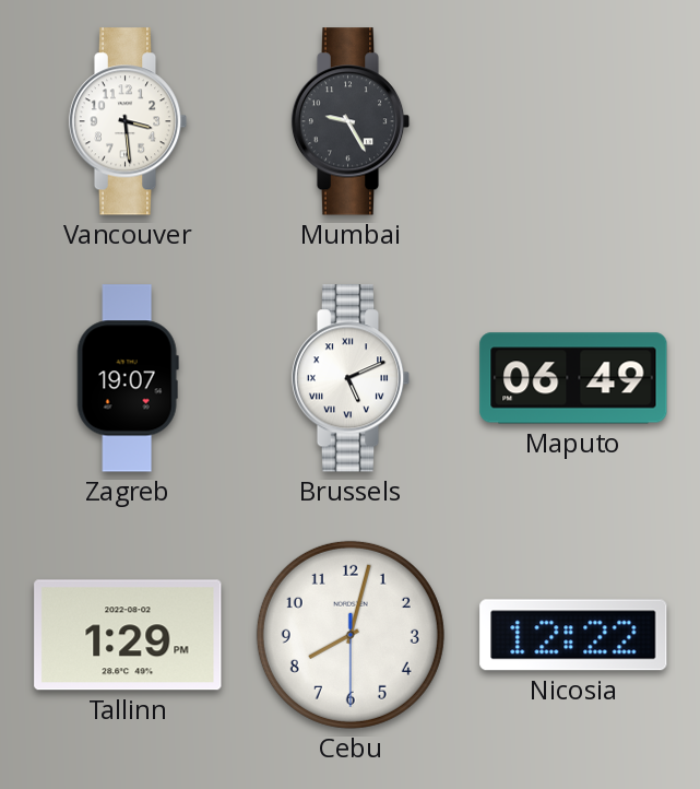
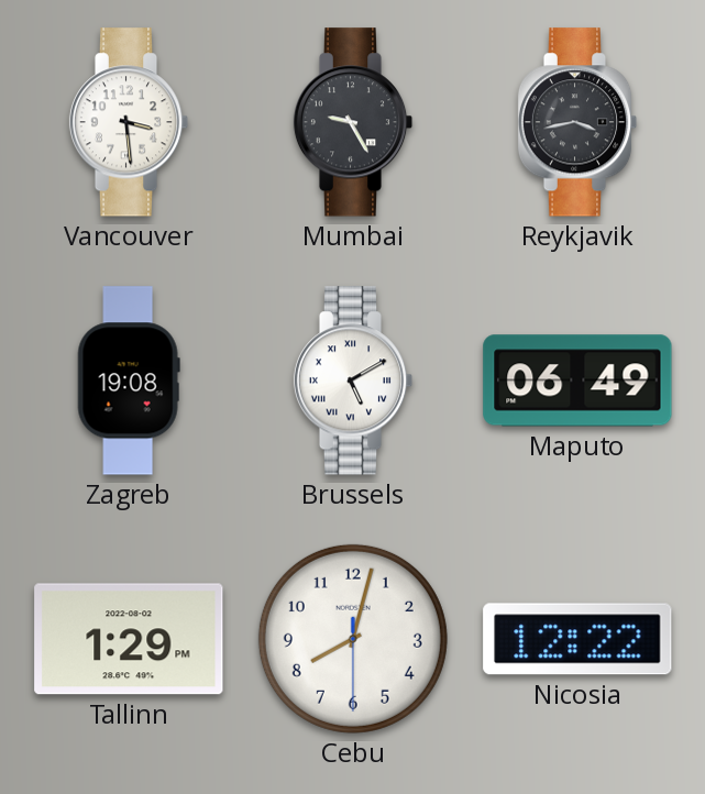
Reykjavik: none -> 3:43 (577, 122)
Zagreb: 19:07 -> 19:08 (129, 381)
Brussels: 5:11 -> 5:10 (353, 381)
